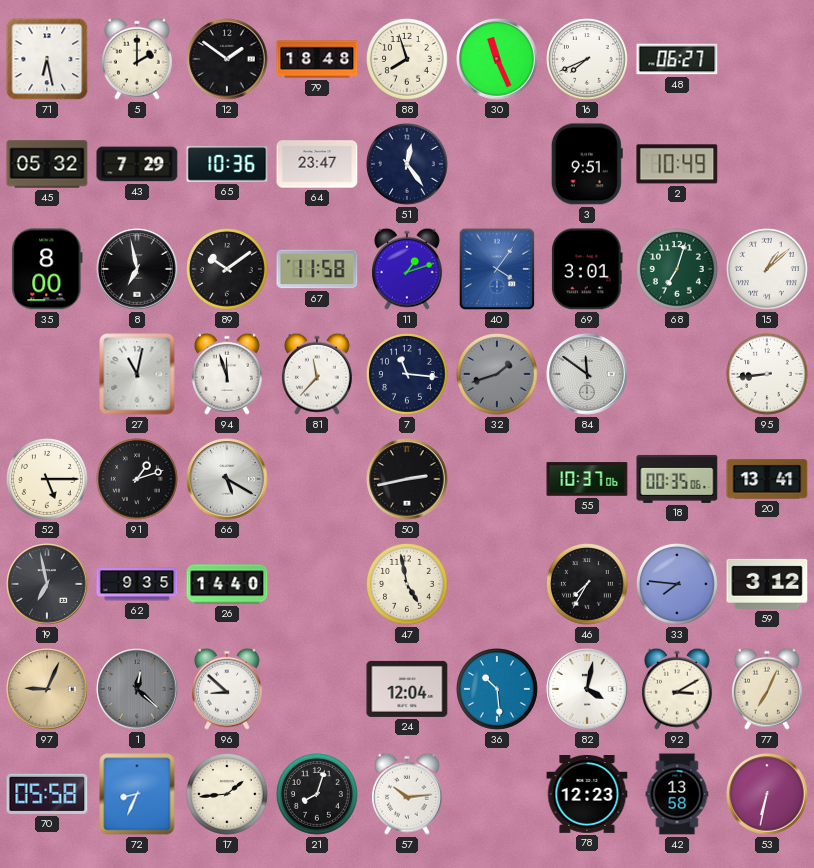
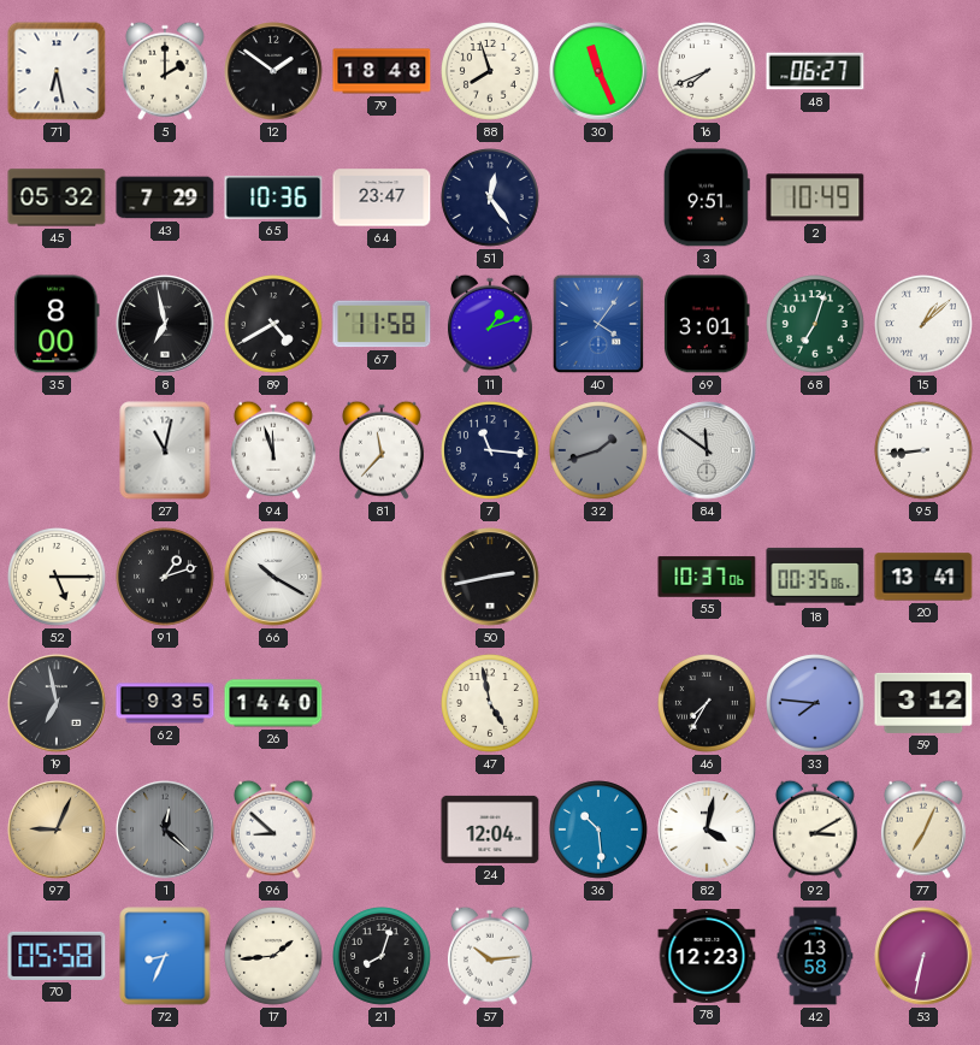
89: 10:09 -> 4:40 (274, 325)
66: 5:20 -> 10:20 (273, 577)
